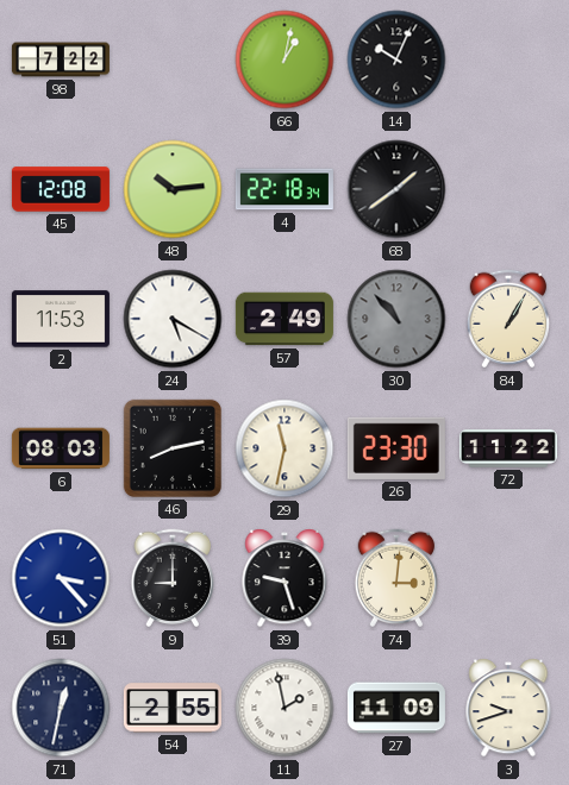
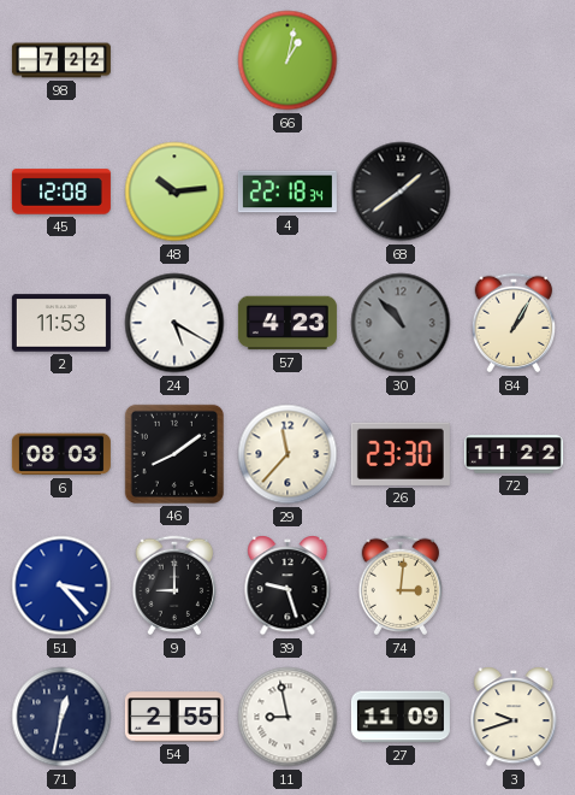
14: 10:04 -> none (396, 59)
57: 2:49 -> 4:23 (287, 323)
46: 8:13 -> 8:09 (174, 454)
29: 11:32 -> 11:37 (287, 454)
11: 1:58 -> 8:58 (287, 717)
